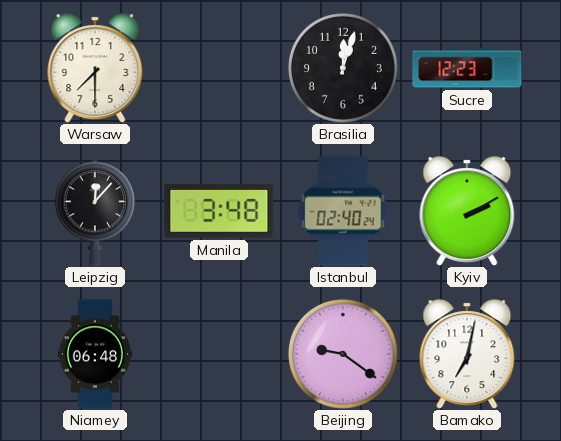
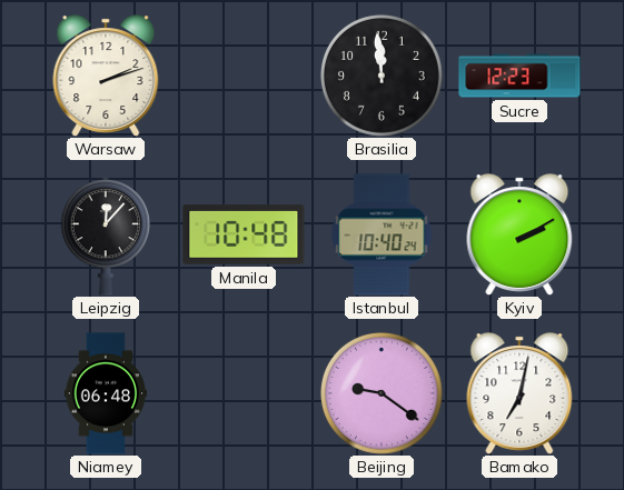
Warsaw: 7:30 -> 2:12 (106, 76)
Brasilia: 12:03 -> 11:59 (382, 76)
Manila: 3:48 -> 10:48 (244, 234)
Istanbul: 02:40 -> 10:40 (382, 234)
